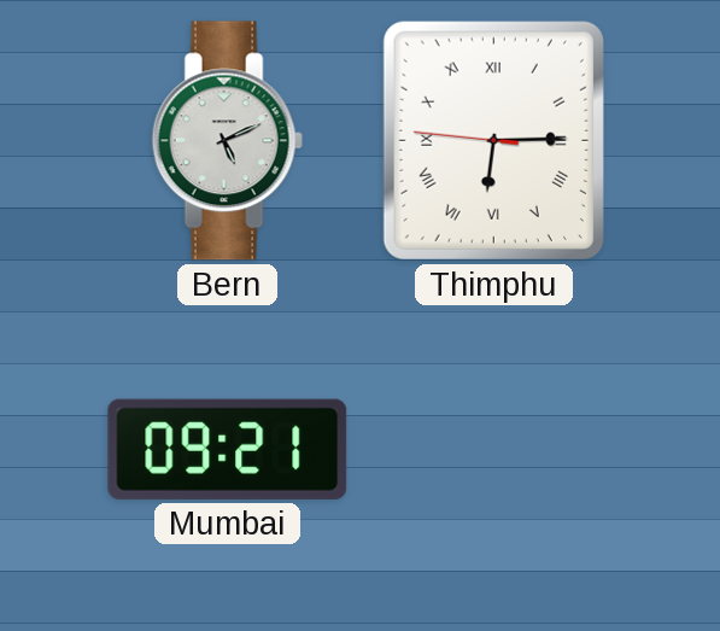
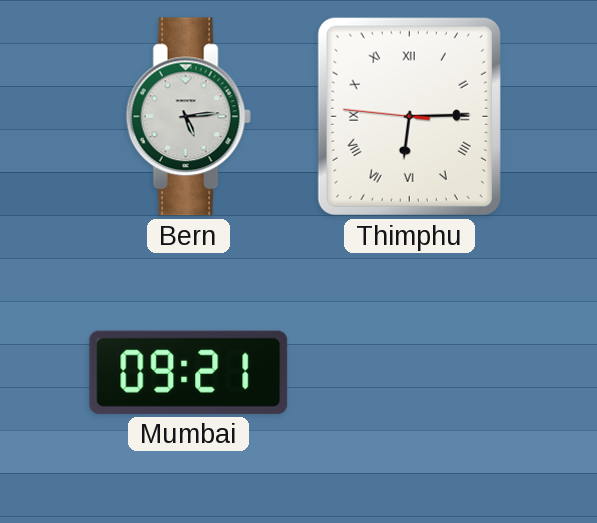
Bern: 5:11 -> 5:14 (188, 117)
